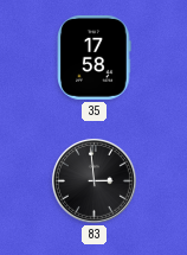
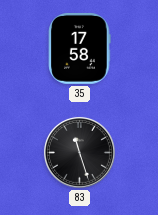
83: 2:59 -> 11:27 (79, 152)
